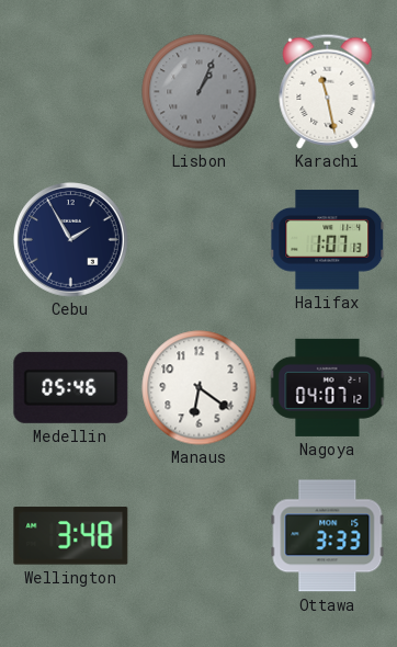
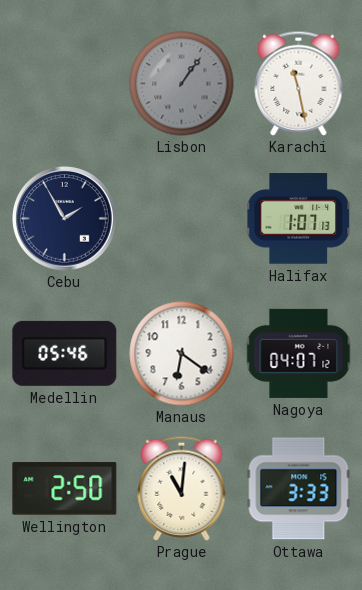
Lisbon: 1:04 -> 1:06 (182, 84)
Wellington: 3:48 -> 2:50 (65, 489)
Prague: none -> 11:01 (182, 488)
